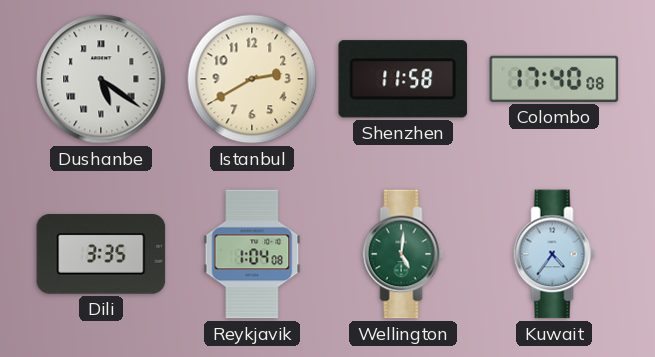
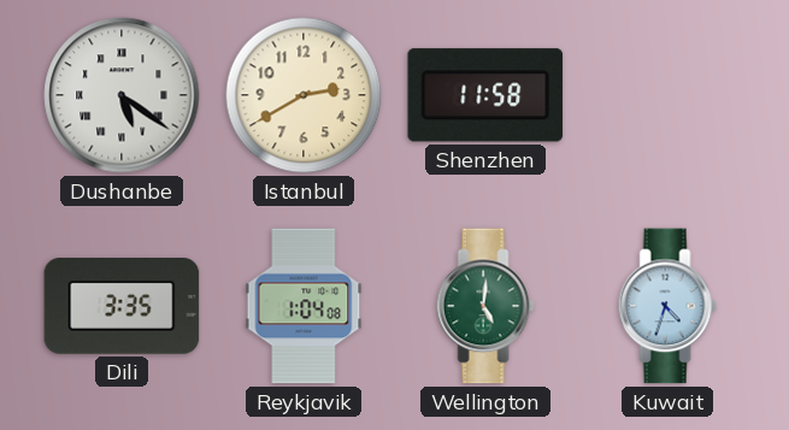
Colombo: 17:40 -> none (554, 79)
Kuwait: 4:36 -> 4:33 (667, 306)
